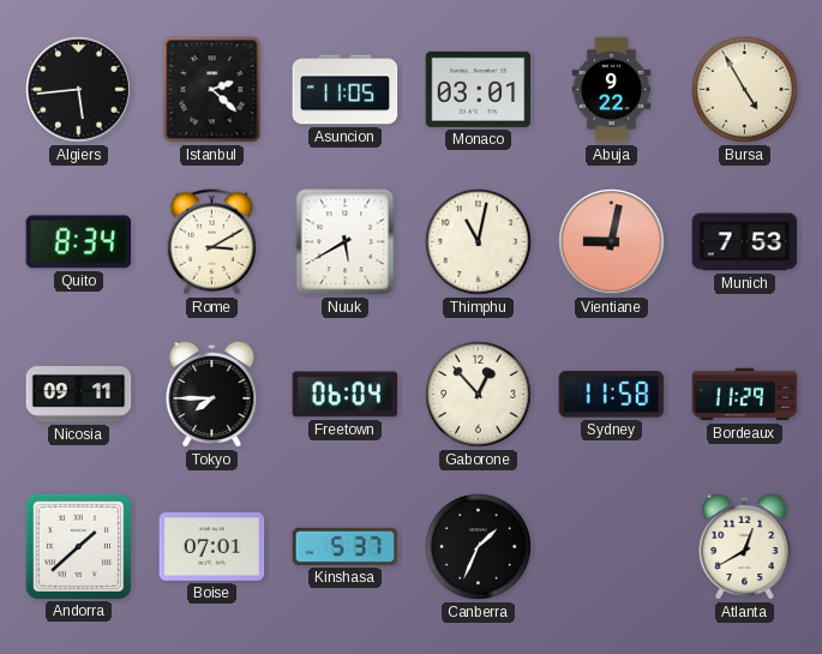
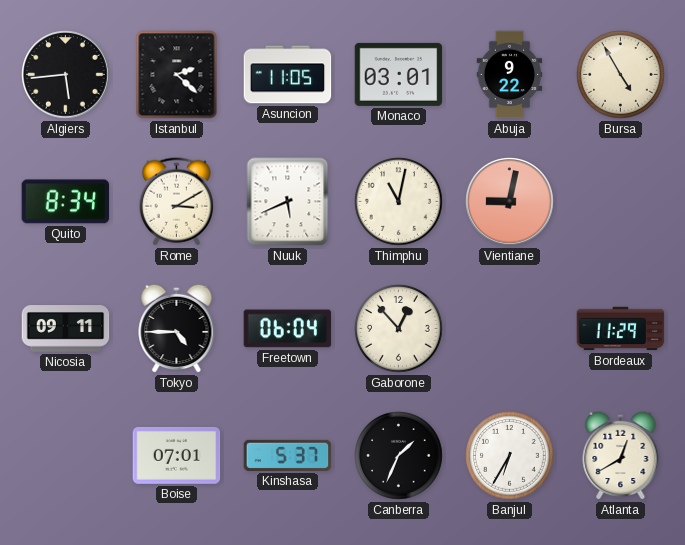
Nuuk: 5:40 -> 5:41 (288, 202)
Munich: 7:53 -> none (745, 242)
Tokyo: 7:45 -> 4:45 (177, 328)
Sydney: 11:58 -> none (612, 395)
Andorra: 1:38 -> none (78, 546)
Banjul: none -> 6:35 (510, 456)
